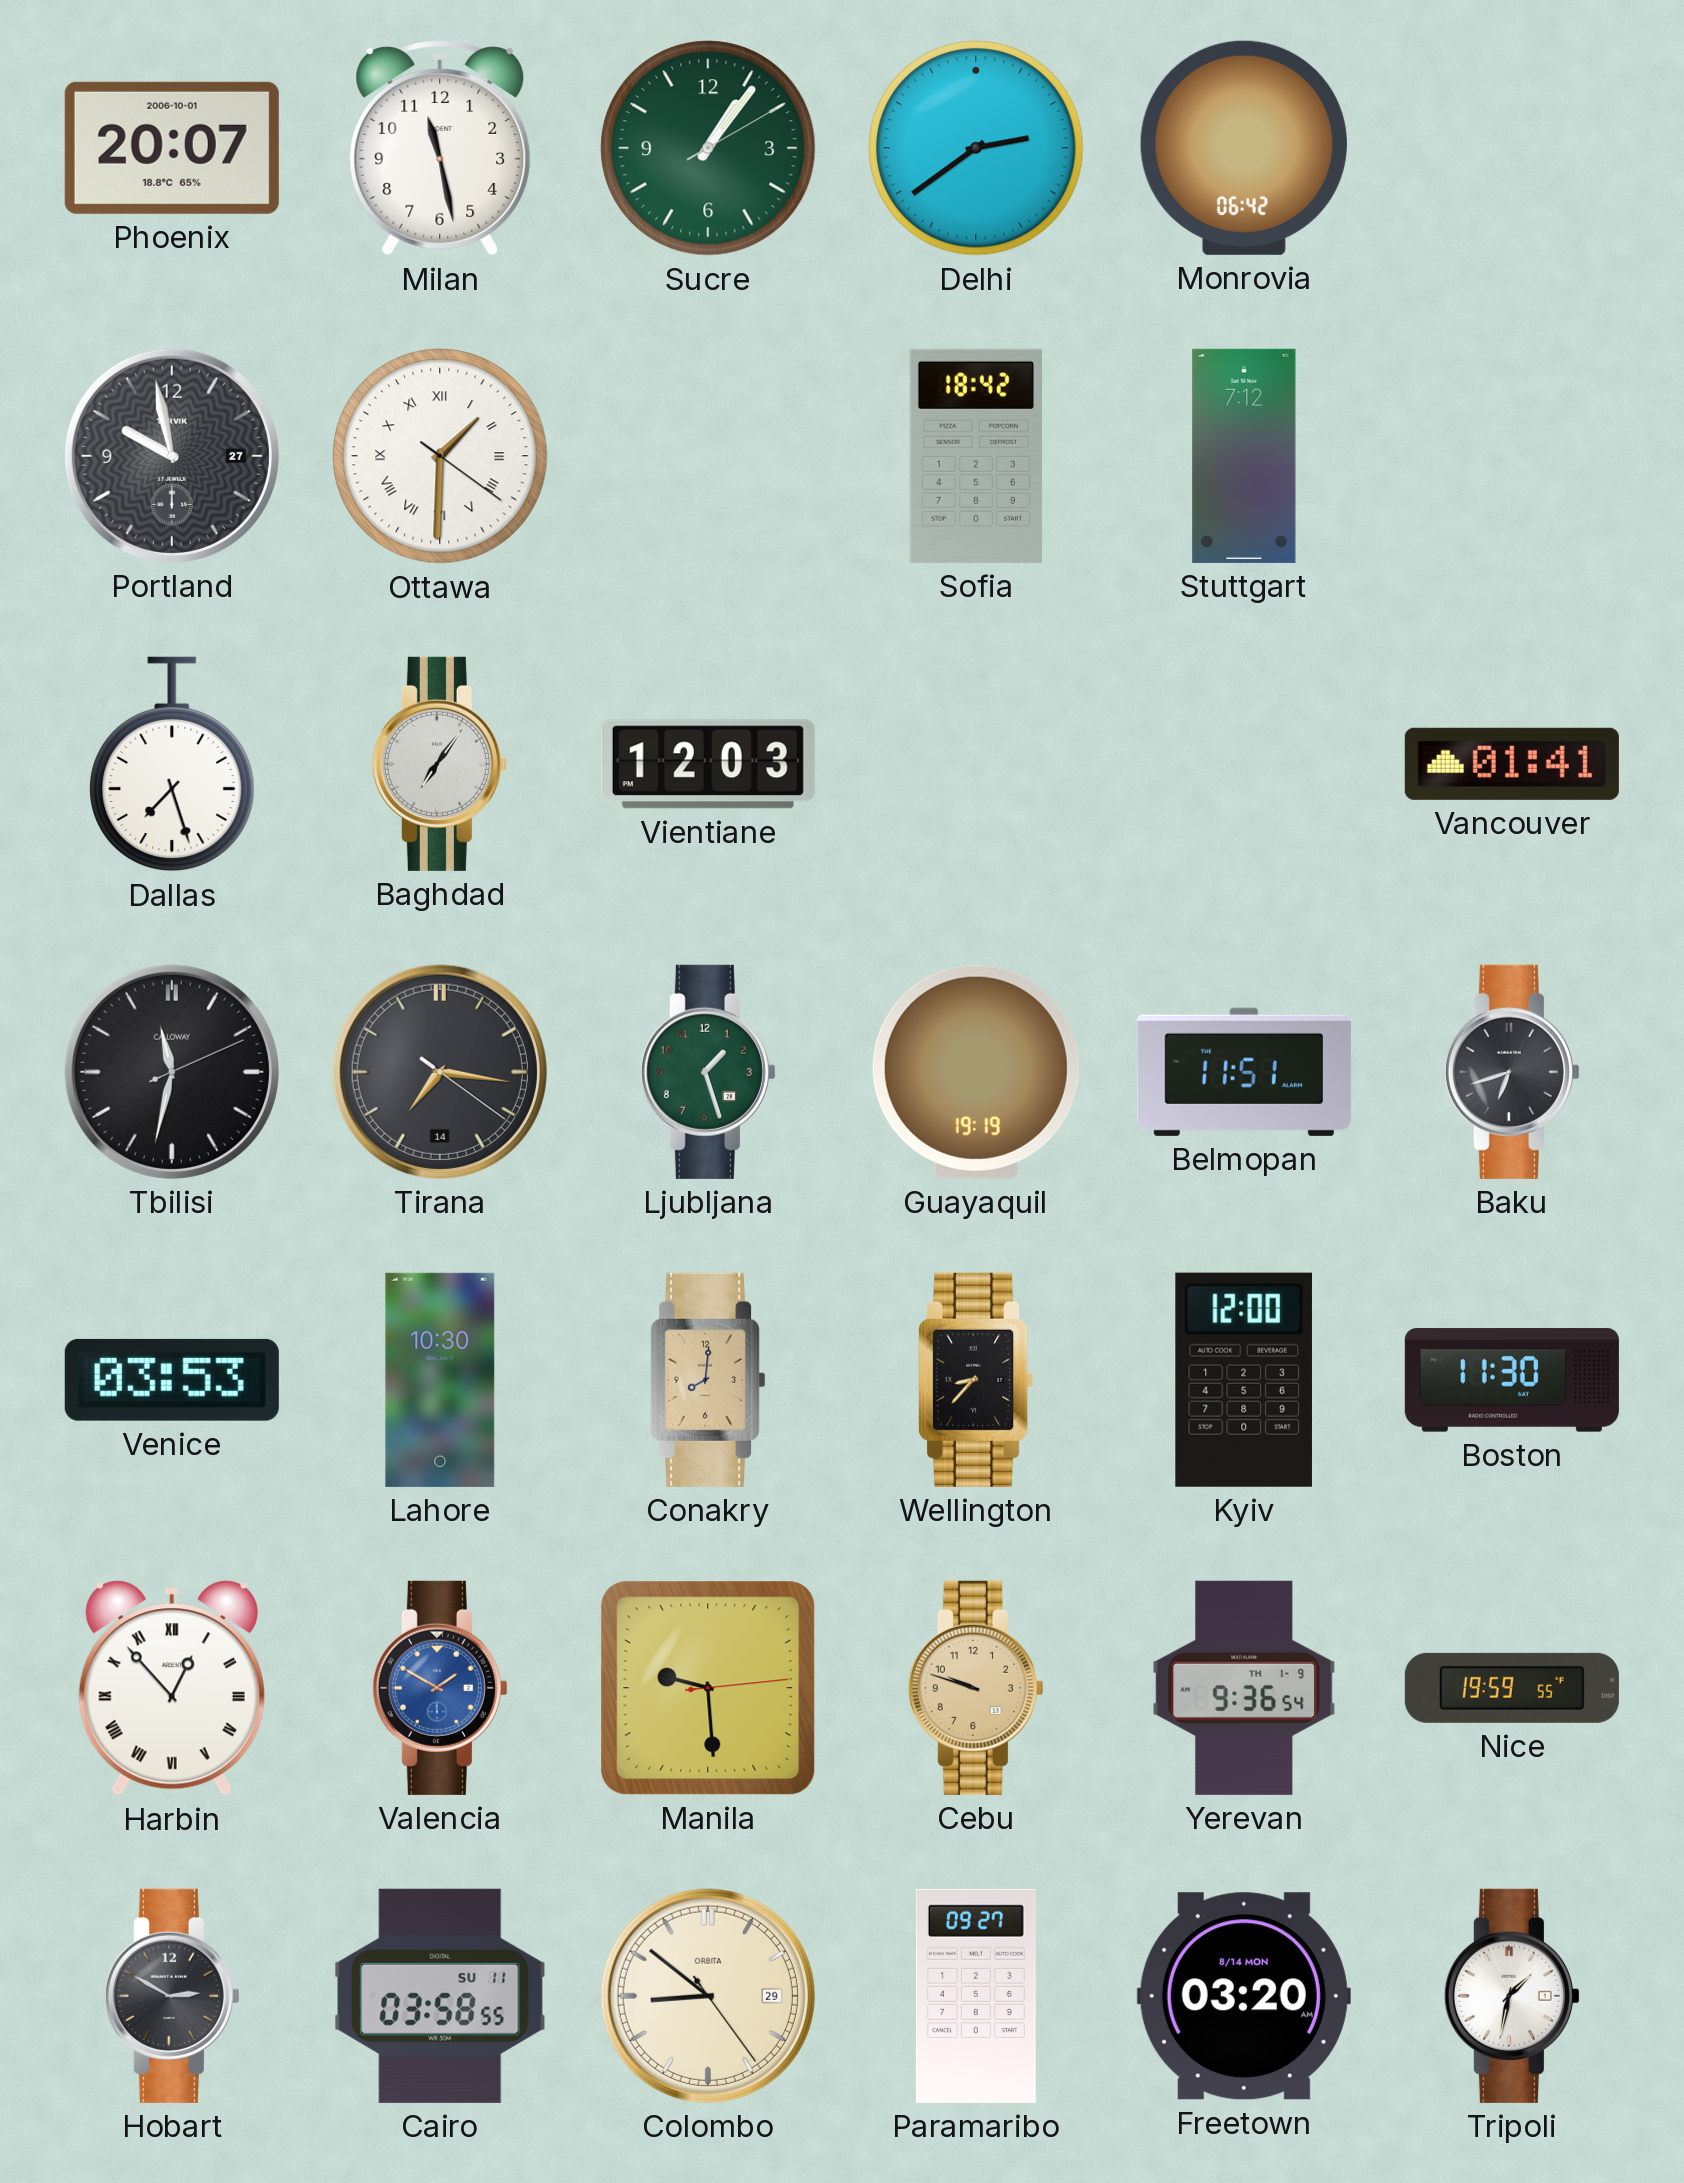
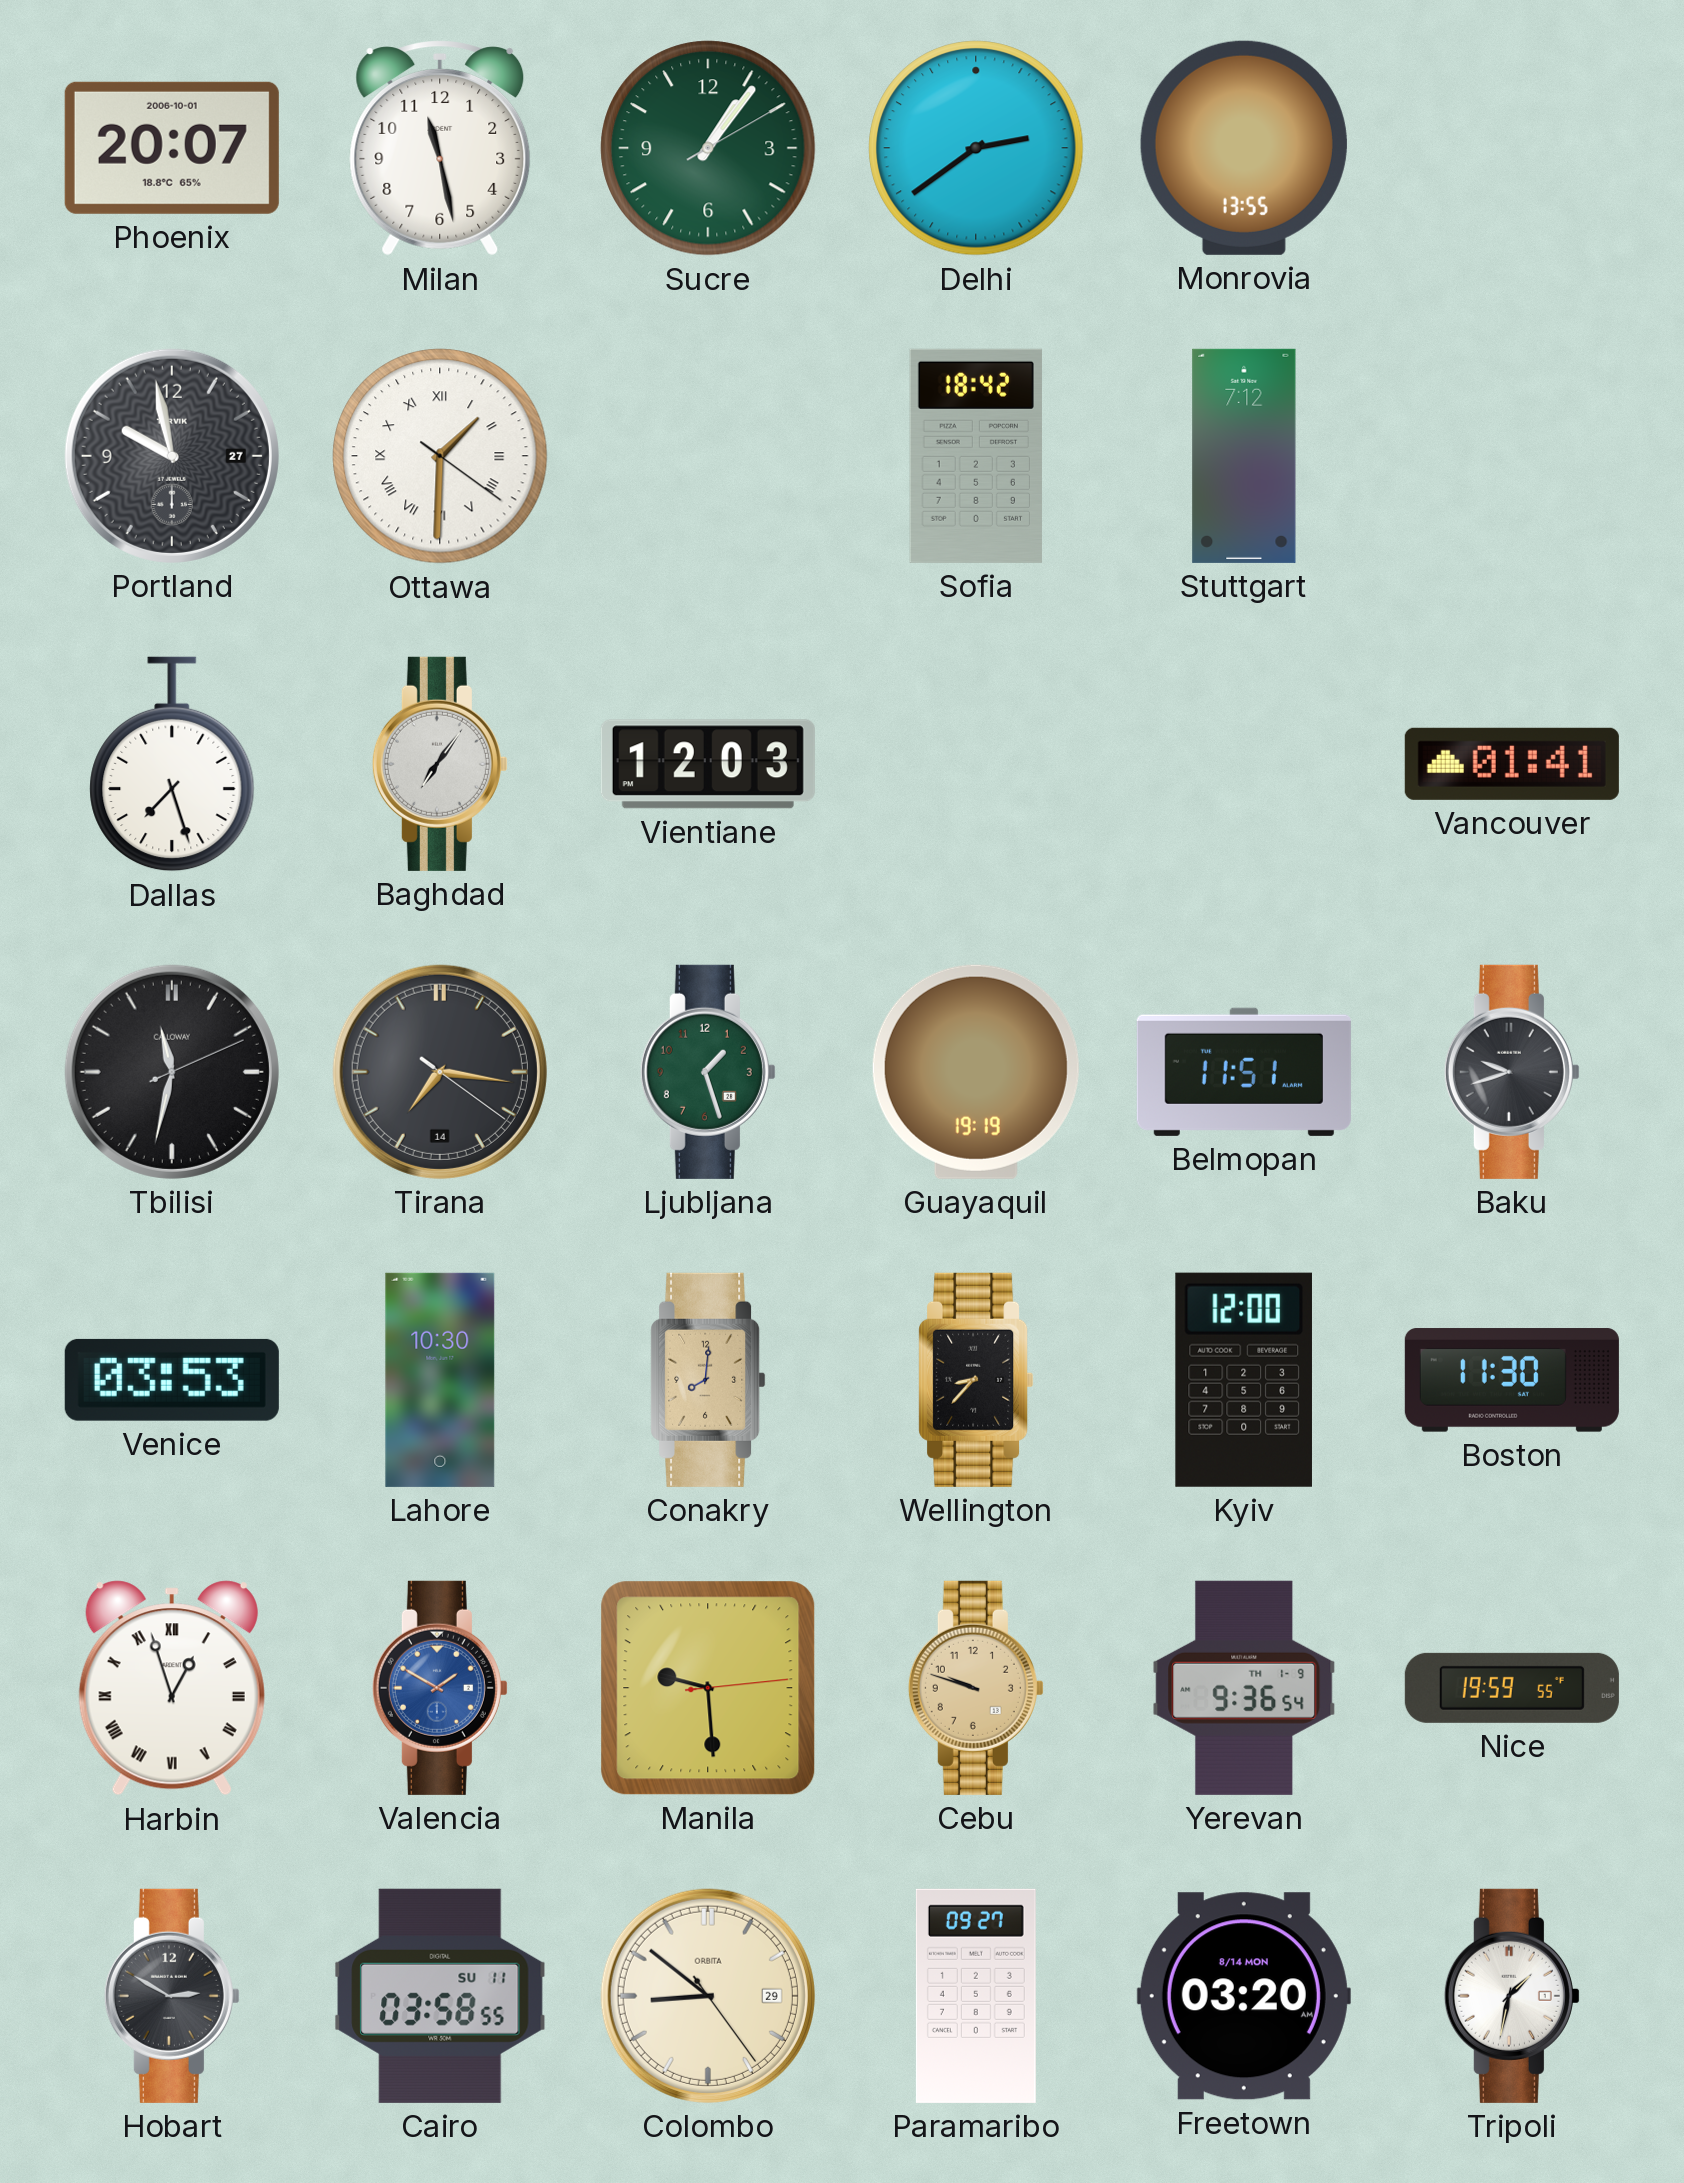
Monrovia: 06:42 -> 13:55 (1244, 148)
Baku: 6:42 -> 9:42 (1512, 1072)
Harbin: 12:53 -> 12:57 (172, 1688)
